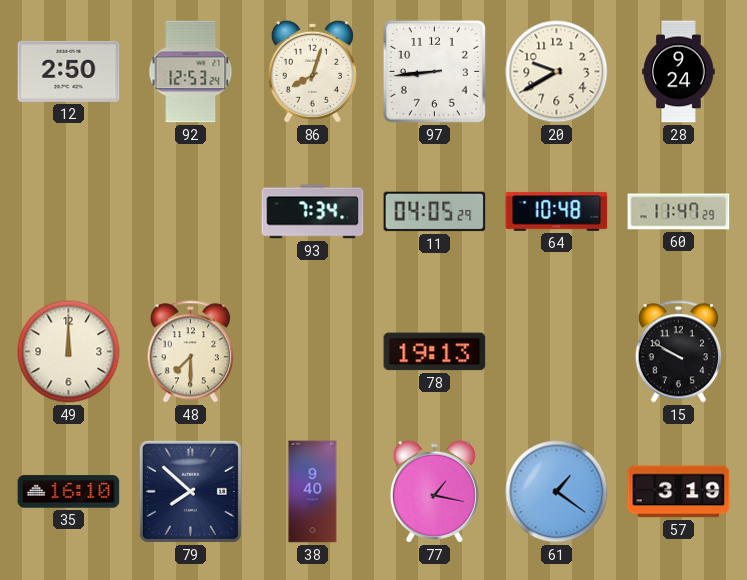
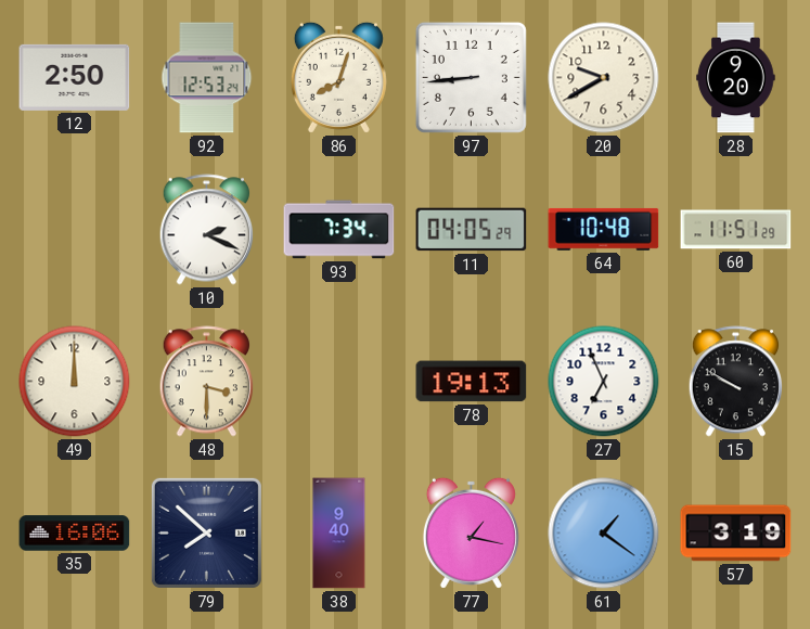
28: 9:24 -> 9:20 (736, 78)
10: none -> 2:19 (206, 230)
60: 11:47 -> 11:51 (736, 230)
48: 7:30 -> 3:30 (206, 382)
27: none -> 6:56 (604, 382)
35: 16:10 -> 16:06 (75, 534)
